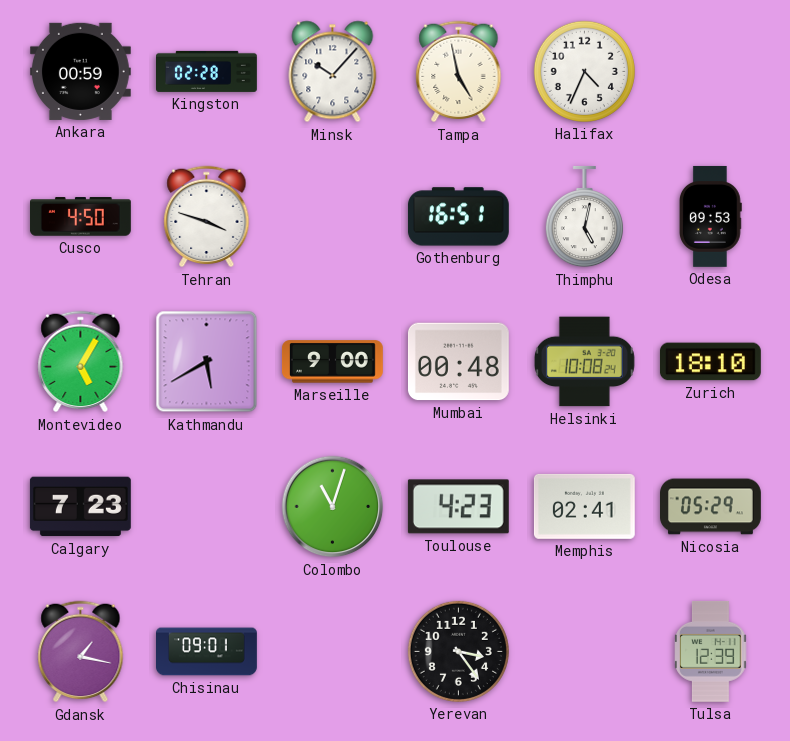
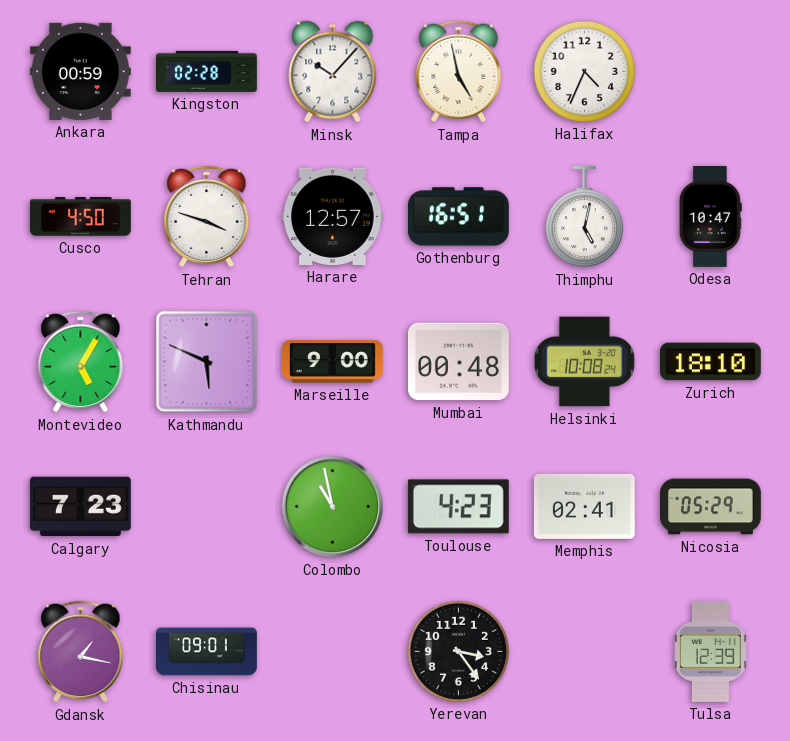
Harare: none -> 12:57 (332, 216)
Odesa: 09:53 -> 10:47 (710, 216)
Kathmandu: 5:40 -> 5:49 (207, 362)
Colombo: 11:03 -> 10:58 (333, 507)
